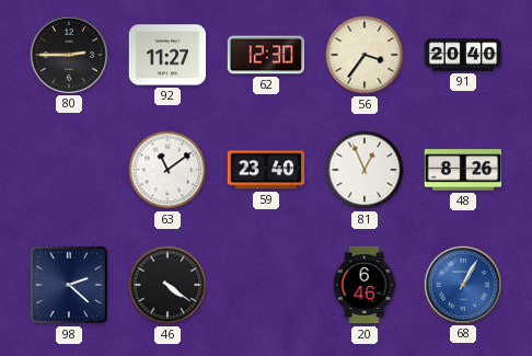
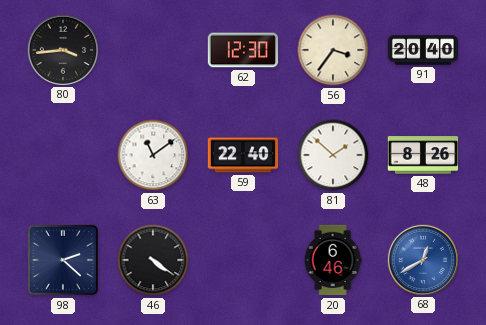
80: 2:45 -> 3:44 (62, 49)
92: 11:27 -> none (167, 55)
59: 23:40 -> 22:40 (243, 155)
81: 12:56 -> 1:52 (333, 155)
68: 1:05 -> 12:40 (422, 259)
